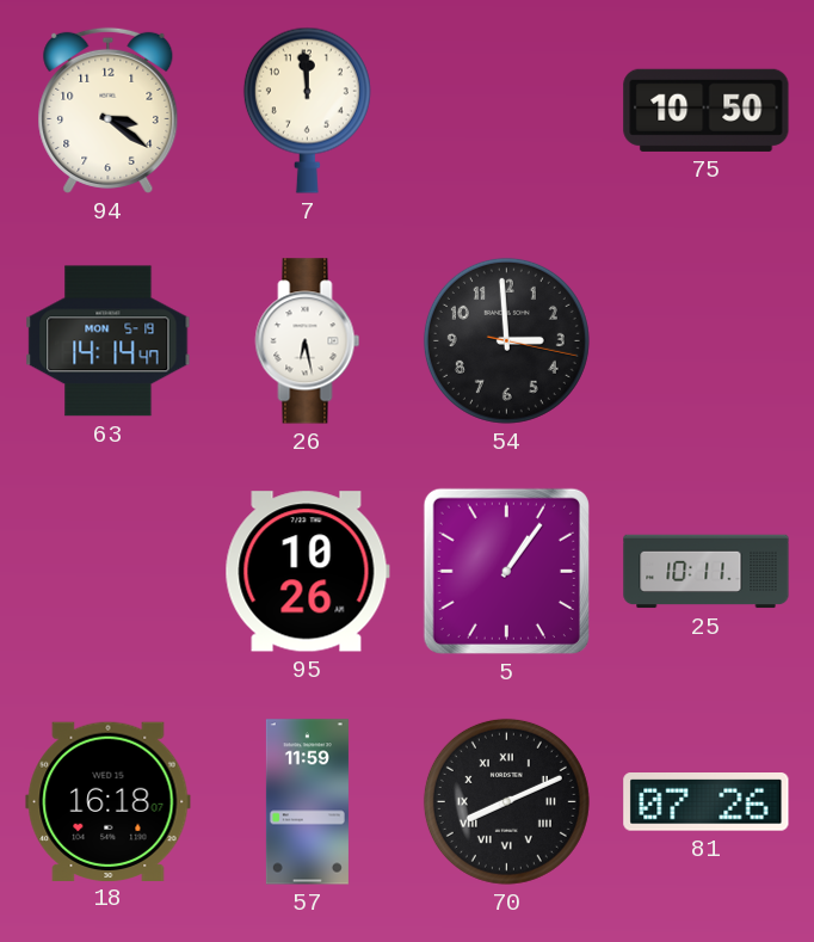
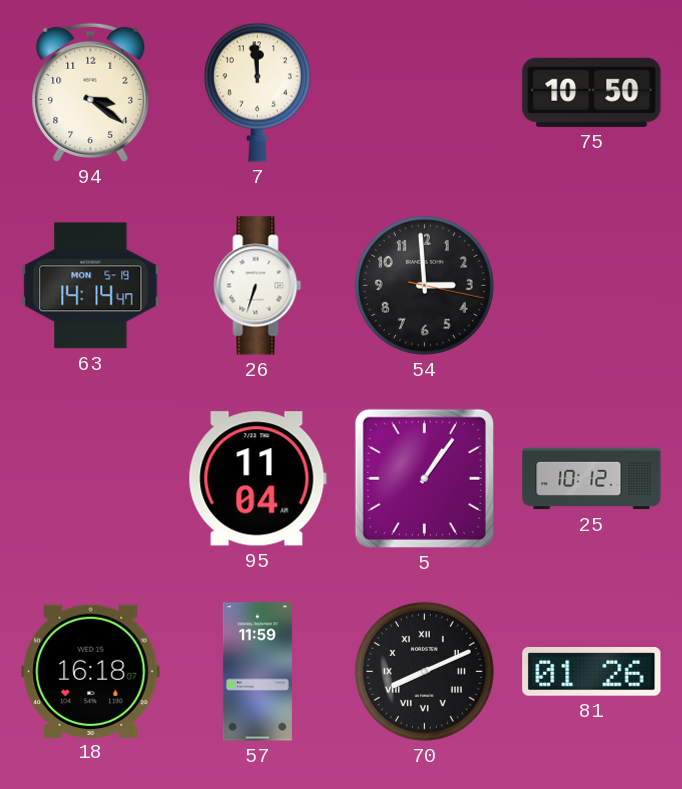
26: 6:28 -> 6:33 (258, 286)
95: 10:26 -> 11:04 (257, 479)
25: 10:11 -> 10:12 (592, 479)
81: 07:26 -> 01:26 (592, 672)
